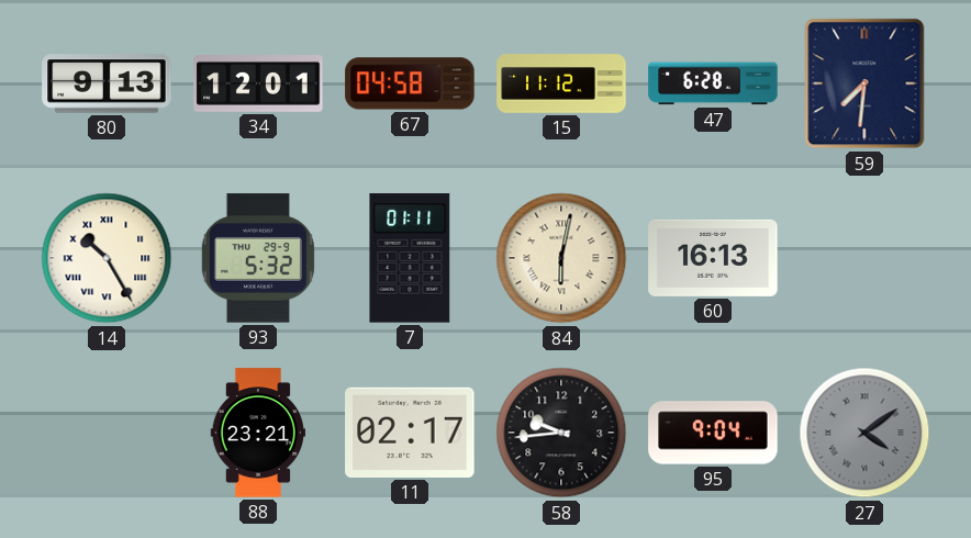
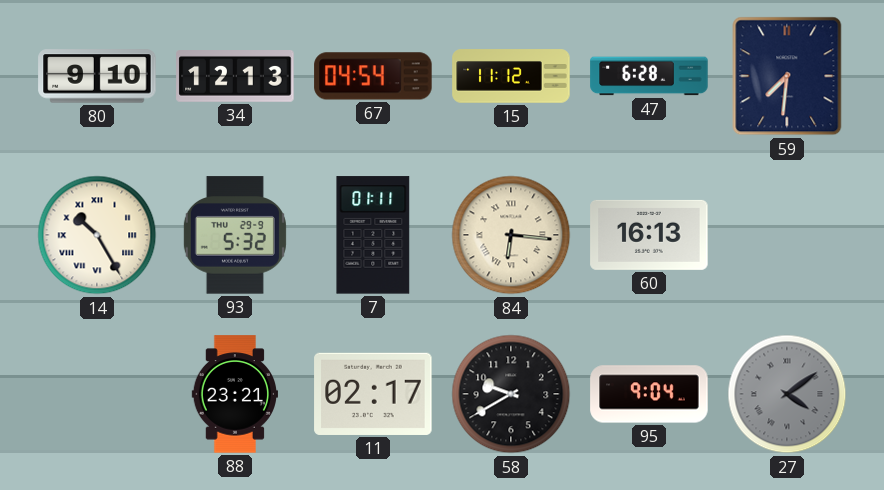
80: 9:13 -> 9:10 (97, 76)
34: 12:01 -> 12:13 (235, 77)
67: 04:58 -> 04:54 (373, 76)
84: 6:02 -> 6:16 (511, 235)
58: 9:44 -> 9:40 (511, 394)
